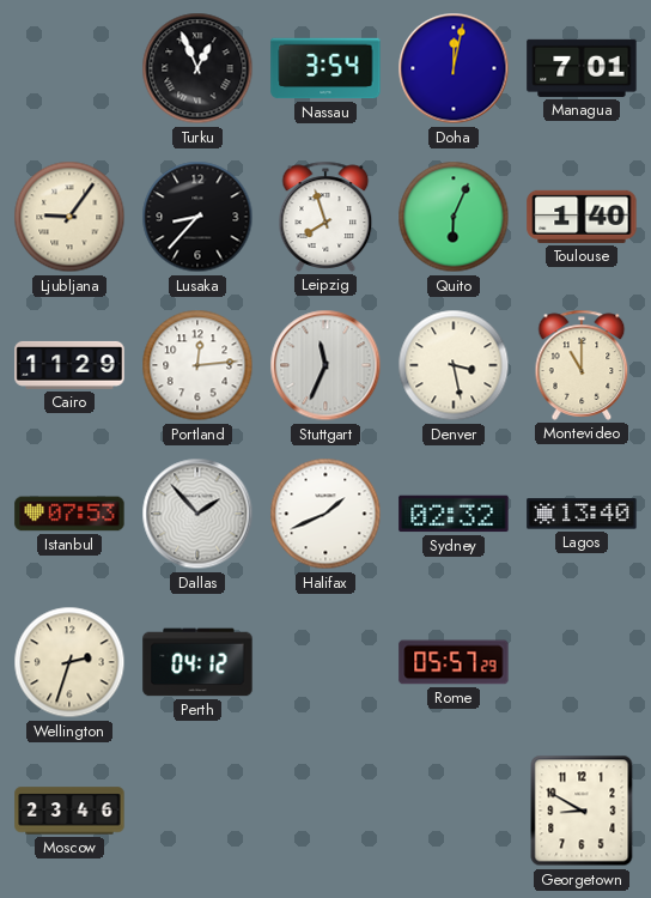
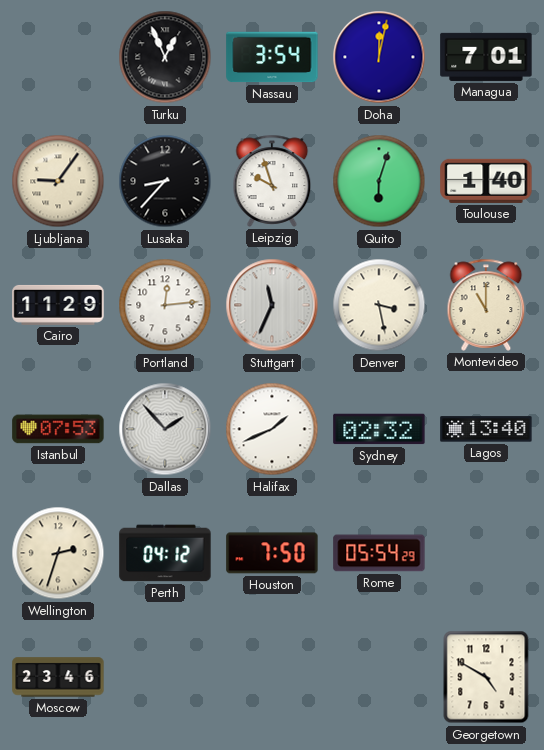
Leipzig: 7:57 -> 9:57 (272, 181)
Quito: 6:04 -> 6:03 (379, 181)
Houston: none -> 7:50 (272, 553)
Rome: 05:57 -> 05:54 (379, 553)
Georgetown: 8:50 -> 4:50 (486, 677)
